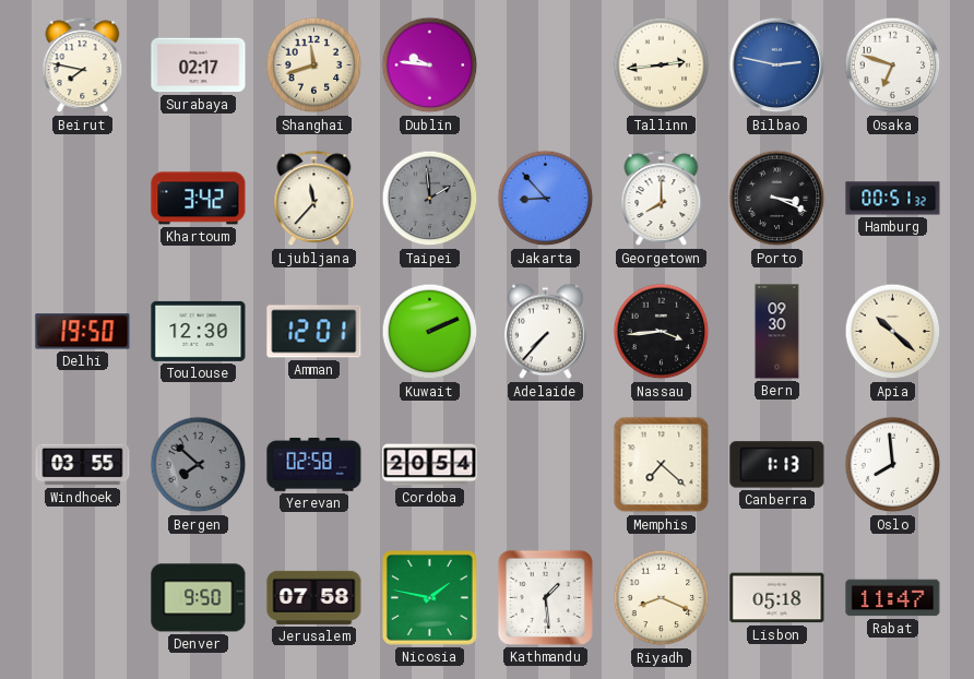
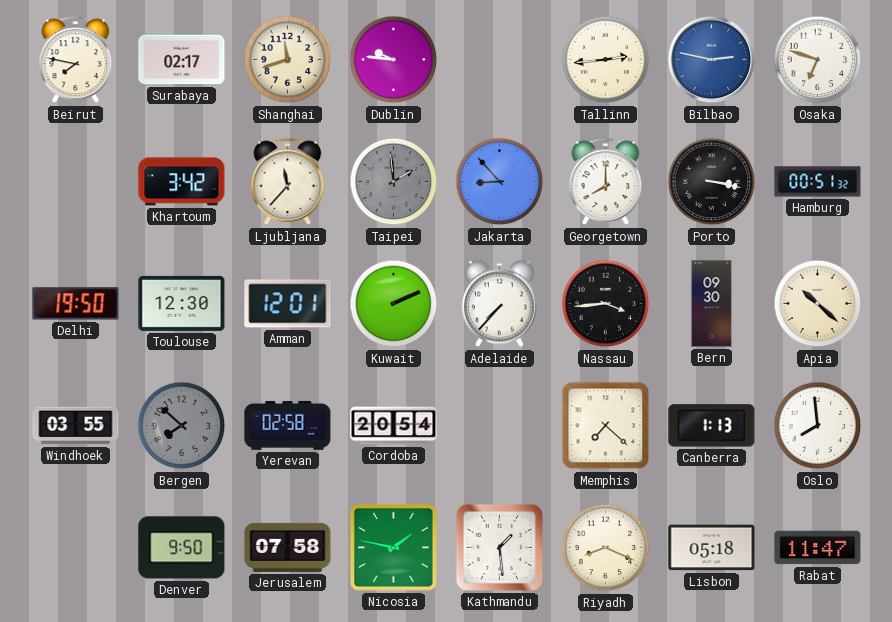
Porto: 3:19 -> 3:17 (712, 182)
